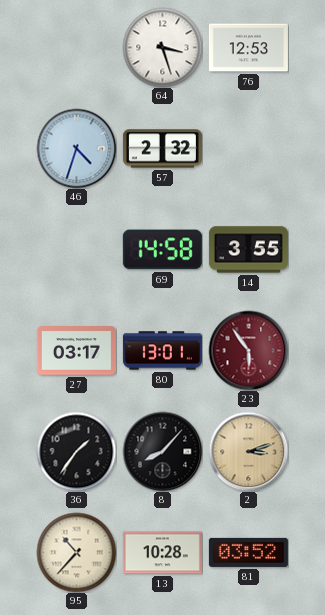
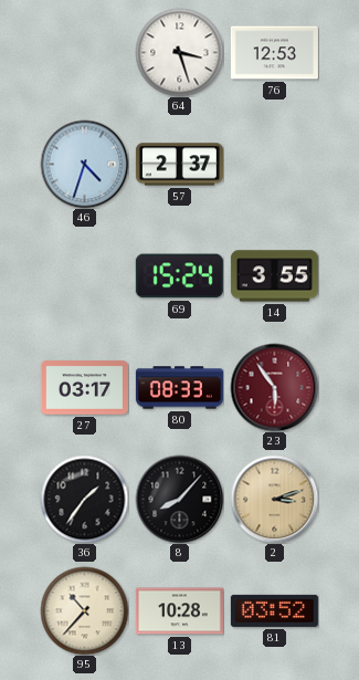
57: 2:32 -> 2:37 (179, 165)
69: 14:58 -> 15:24 (179, 276)
80: 13:01 -> 08:33 (179, 388)
